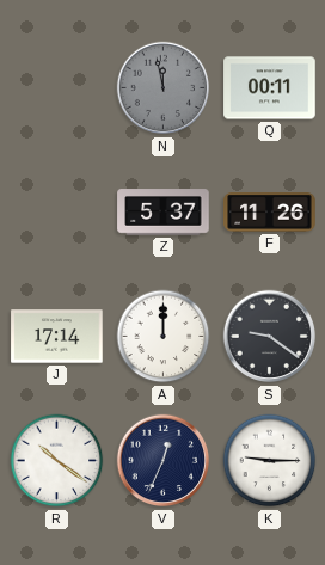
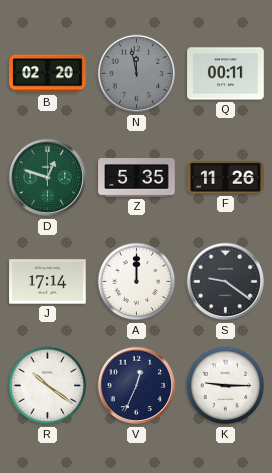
B: none -> 02:20 (48, 74)
D: none -> 12:48 (48, 178)
Z: 5:37 -> 5:35 (137, 178)
